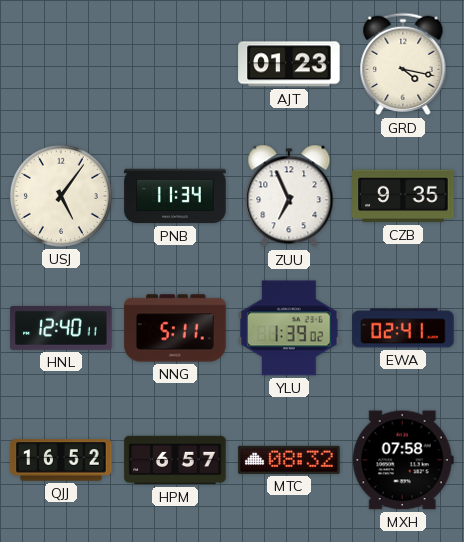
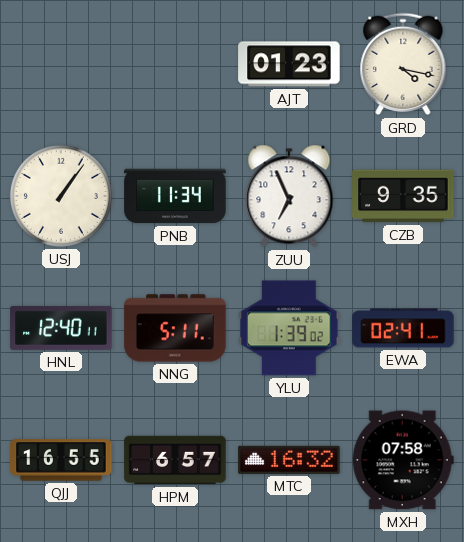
USJ: 5:06 -> 1:06 (61, 196)
QJJ: 16:52 -> 16:55 (61, 460)
MTC: 08:32 -> 16:32 (289, 460)
